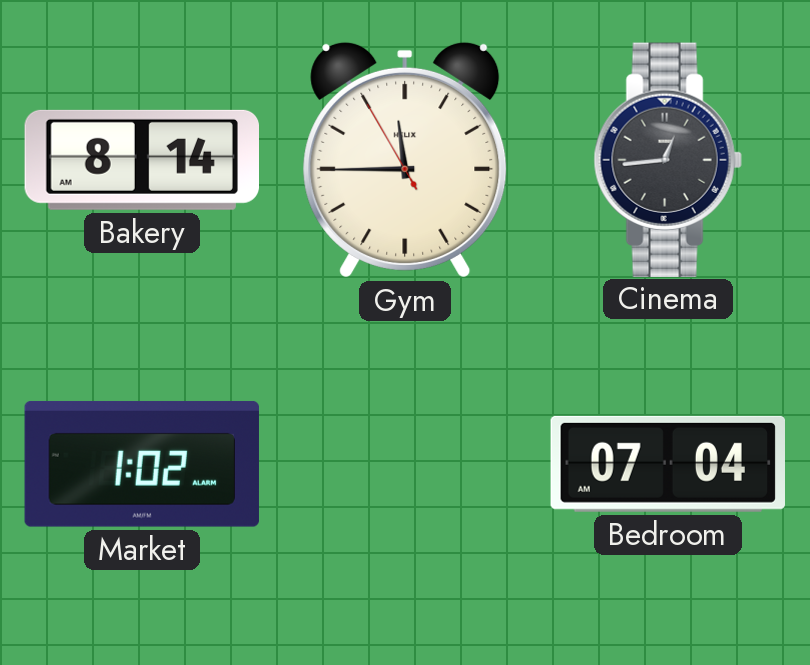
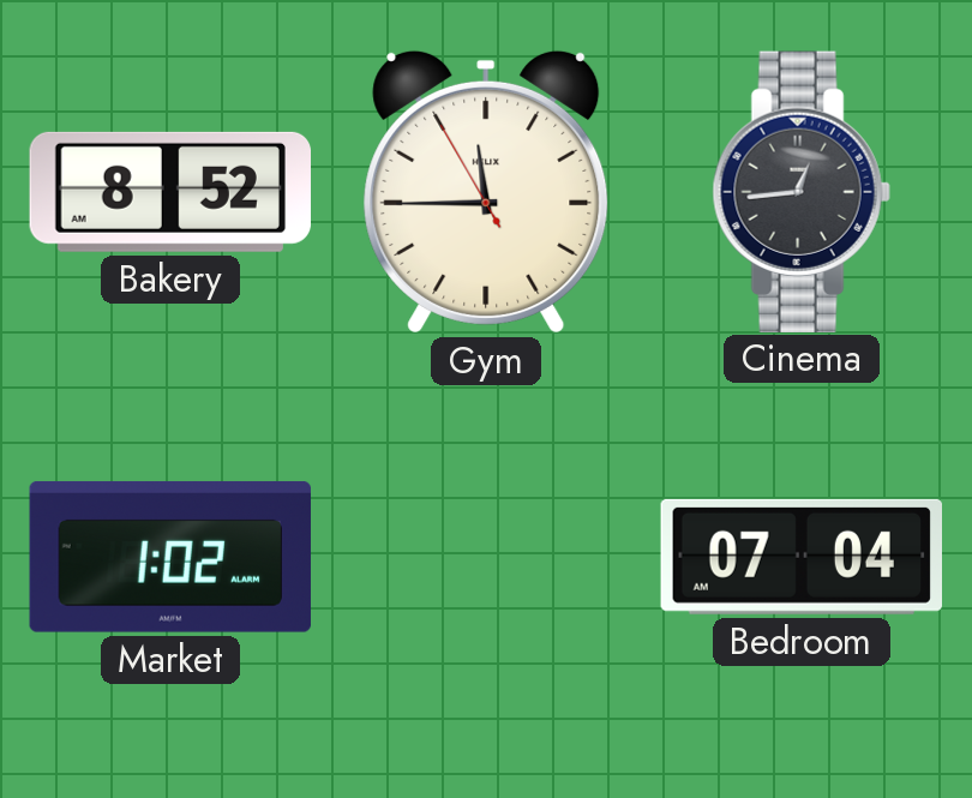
Bakery: 8:14 -> 8:52 (169, 192)
